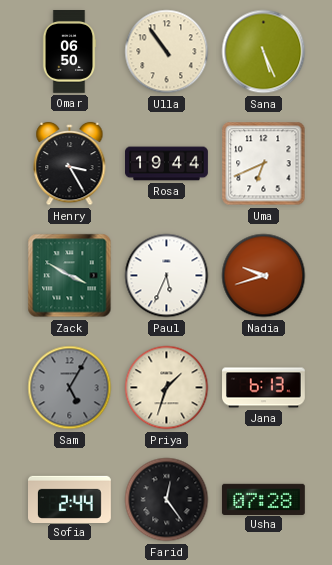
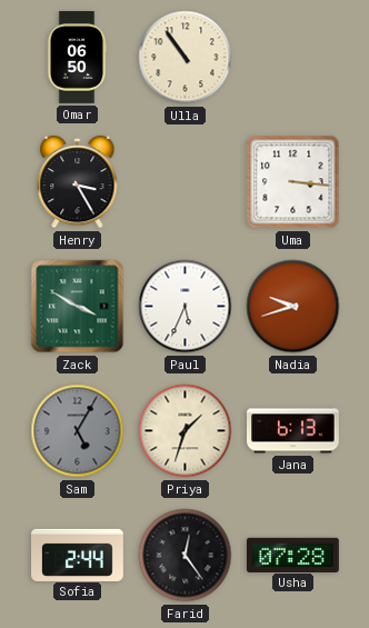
Sana: 5:26 -> none (264, 52)
Rosa: 19:44 -> none (167, 164)
Uma: 6:41 -> 3:16 (293, 182)
